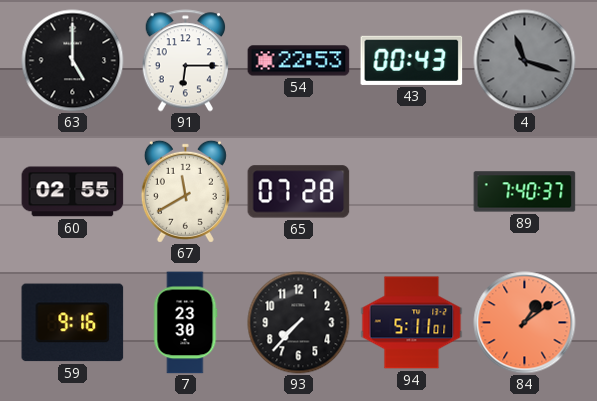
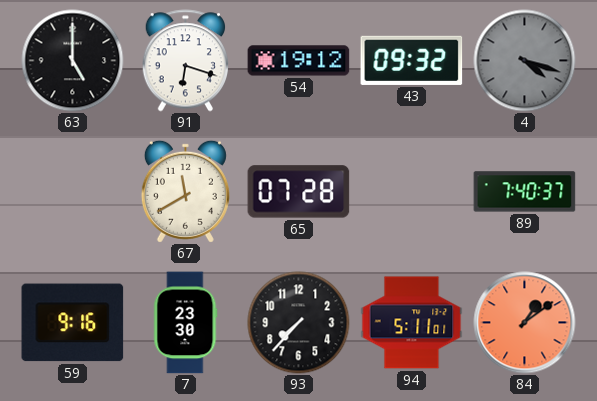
91: 6:15 -> 6:18 (185, 61)
54: 22:53 -> 19:12 (299, 61)
43: 00:43 -> 09:32 (412, 60)
4: 11:18 -> 4:18 (525, 61)
60: 02:55 -> none (73, 192)
